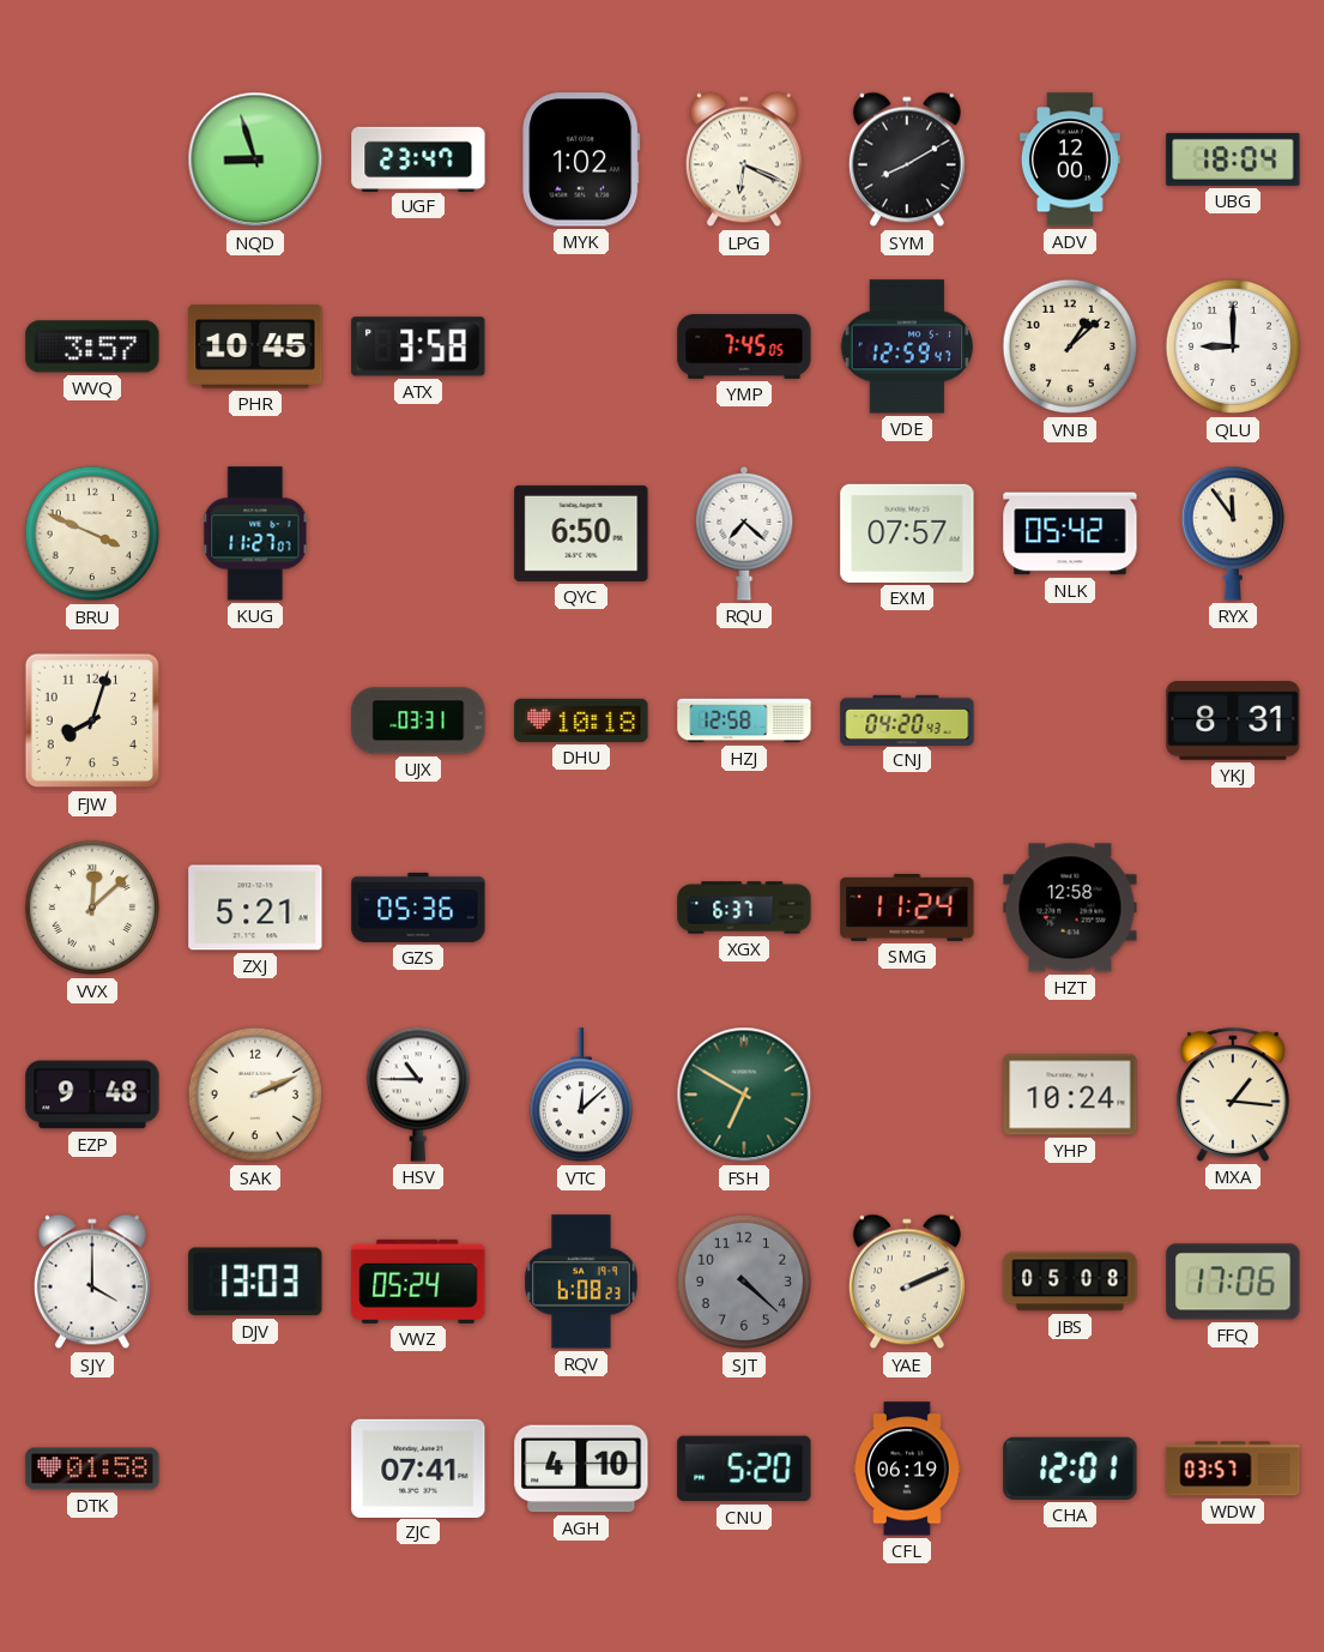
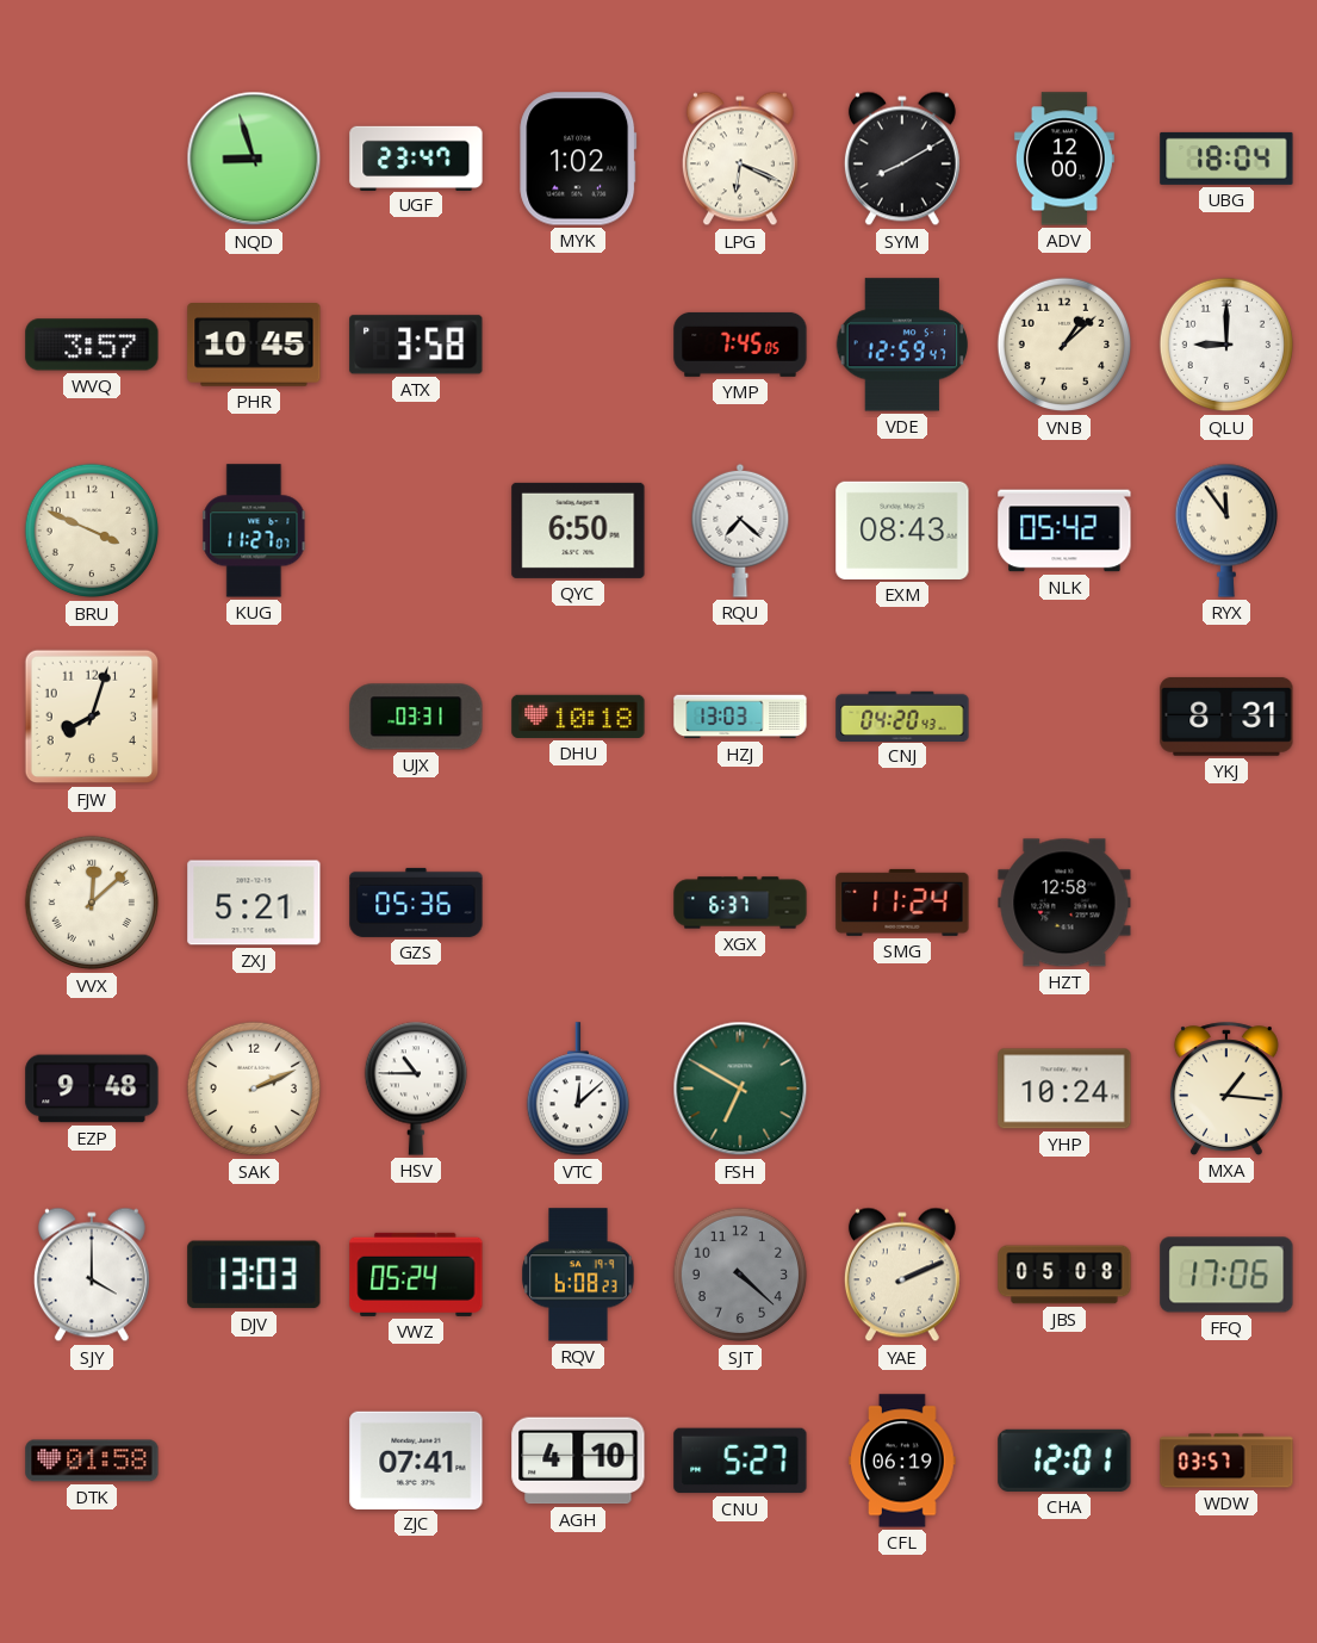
EXM: 07:57 -> 08:43 (902, 531)
HZJ: 12:58 -> 13:03 (740, 717)
CNU: 5:20 -> 5:27 (740, 1461)
